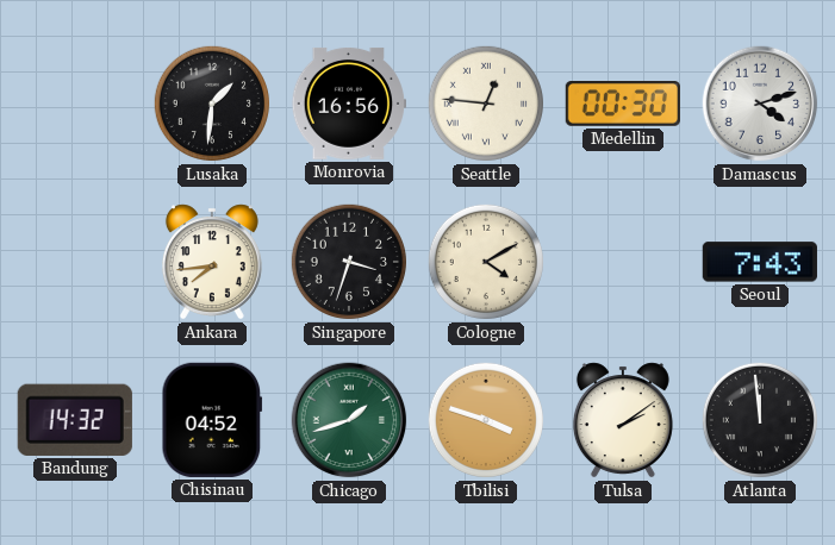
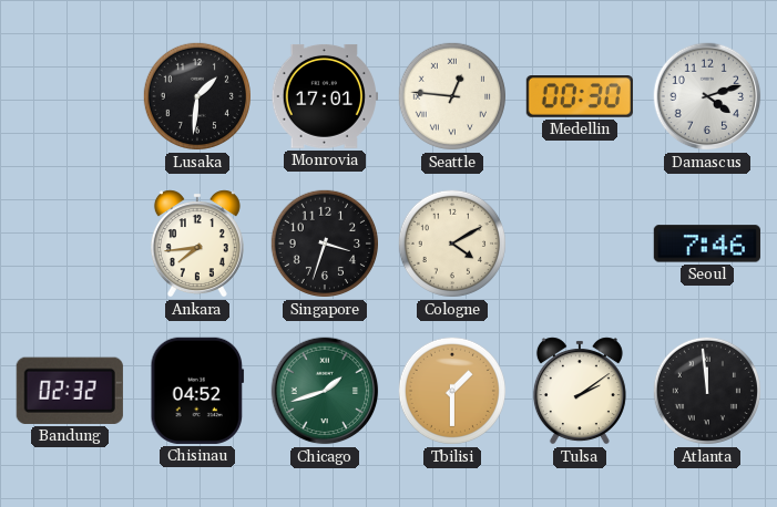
Monrovia: 16:56 -> 17:01 (324, 96)
Seoul: 7:43 -> 7:46 (707, 244)
Bandung: 14:32 -> 02:32 (70, 391)
Tbilisi: 3:48 -> 1:30 (452, 391)
